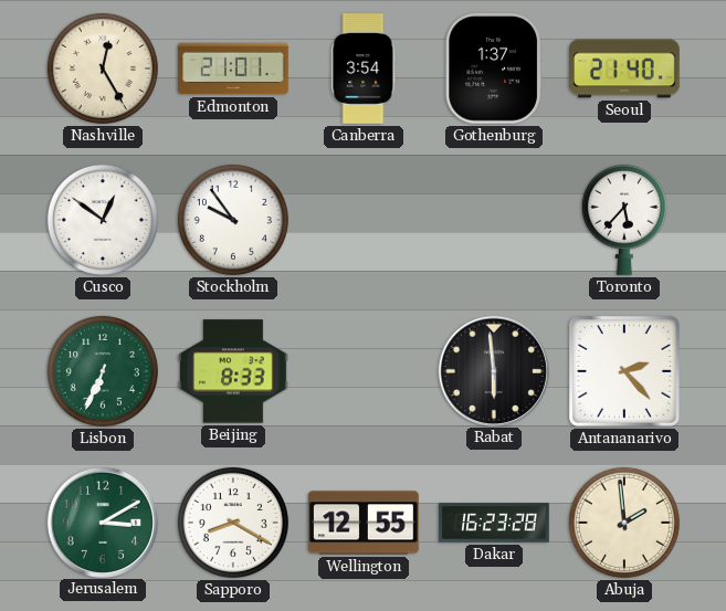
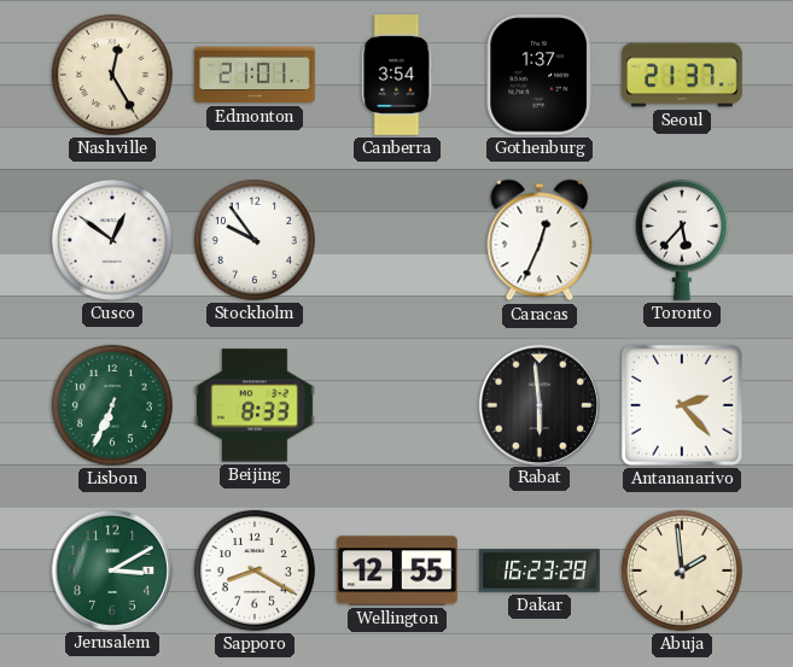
Seoul: 21:40 -> 21:37 (682, 75)
Caracas: none -> 12:34 (540, 240)
